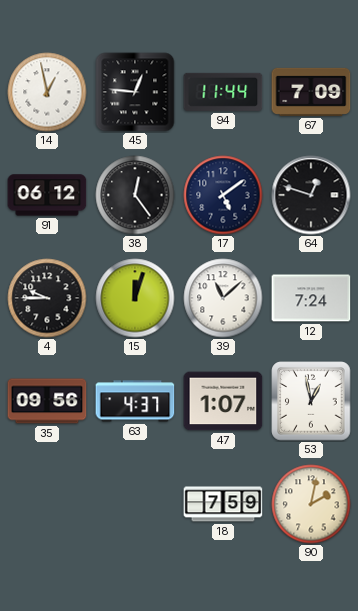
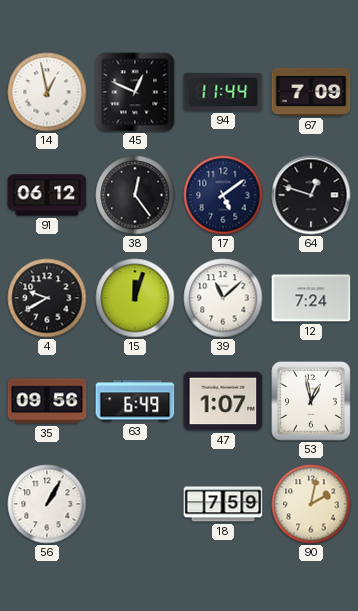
45: 12:46 -> 12:49 (135, 92)
4: 9:45 -> 9:40 (47, 298)
63: 4:37 -> 6:49 (135, 401)
56: none -> 1:05 (47, 504)
